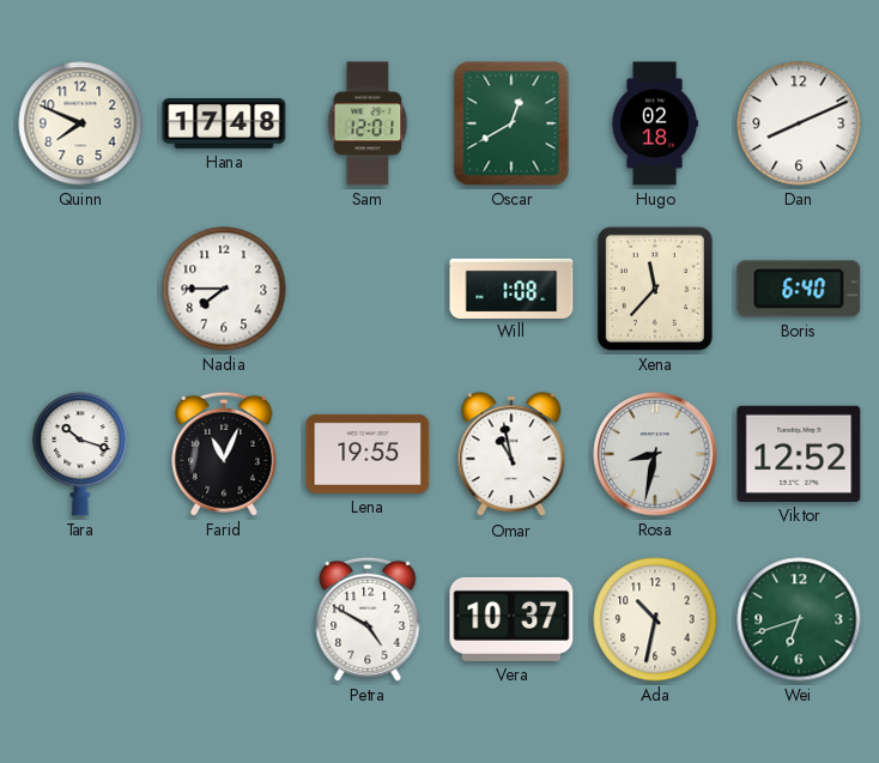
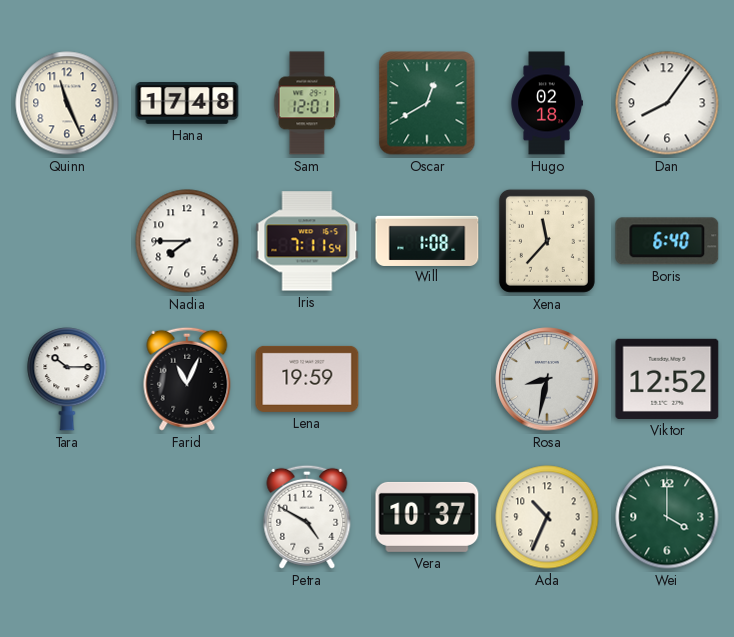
Quinn: 7:49 -> 11:26 (67, 103)
Dan: 8:11 -> 8:06 (667, 103)
Iris: none -> 7:11 (307, 241)
Tara: 10:18 -> 10:15 (67, 379)
Lena: 19:55 -> 19:59 (307, 379)
Omar: 10:58 -> none (511, 455)
Ada: 10:32 -> 10:34 (547, 517)
Wei: 6:42 -> 4:00 (667, 517)
